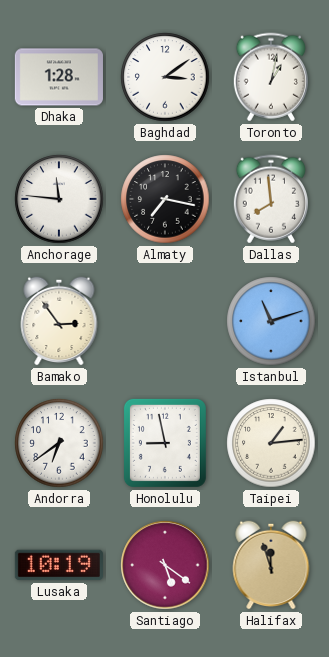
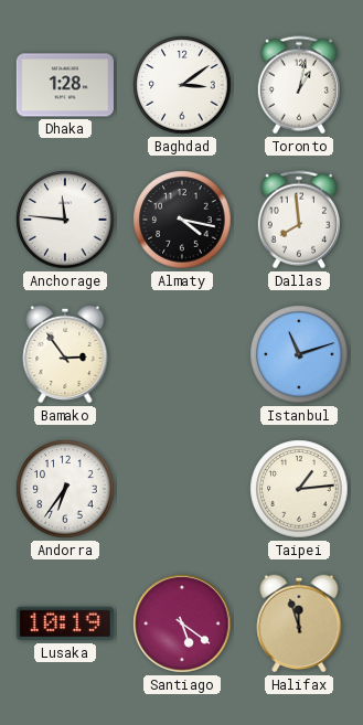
Almaty: 7:17 -> 4:17 (182, 220)
Andorra: 6:39 -> 6:36 (65, 489)
Honolulu: 8:58 -> none (165, 443)
